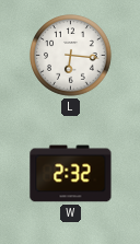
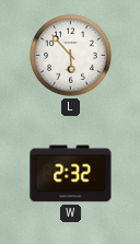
L: 6:16 -> 5:53 (71, 56)
